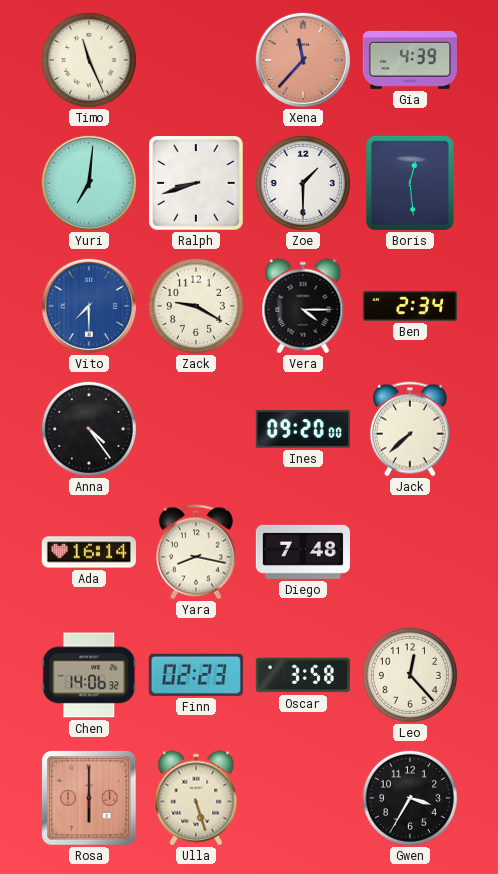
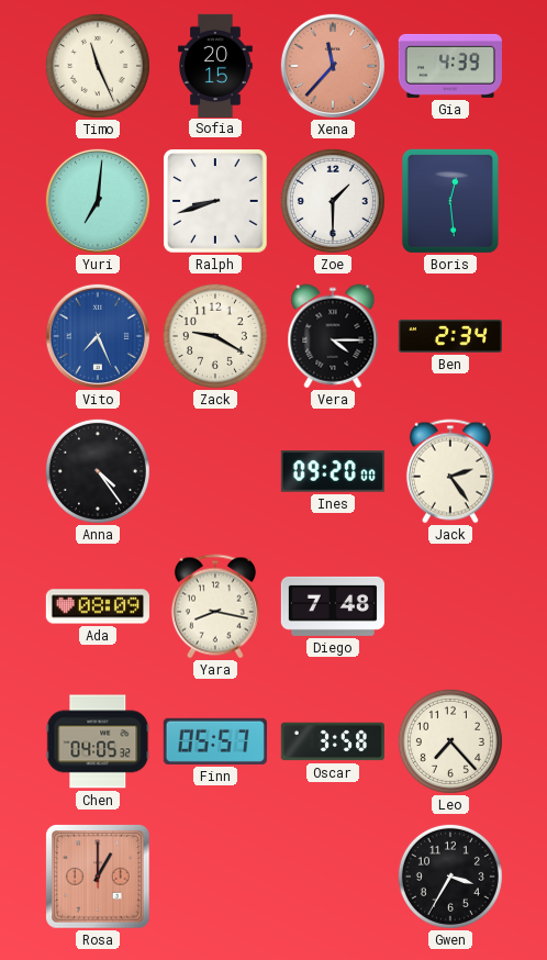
Sofia: none -> 20:15 (215, 65)
Vito: 7:30 -> 7:26 (98, 336)
Jack: 7:38 -> 2:24 (450, 471)
Ada: 16:14 -> 08:09 (98, 606)
Chen: 14:06 -> 04:05 (98, 741)
Finn: 02:23 -> 05:57 (215, 741)
Leo: 12:23 -> 7:23 (450, 741)
Rosa: 6:00 -> 1:00 (98, 877)
Ulla: 5:27 -> none (196, 798)
